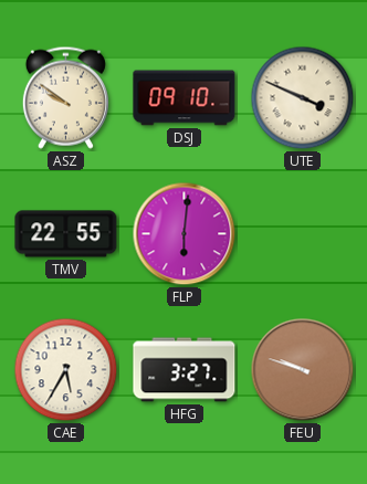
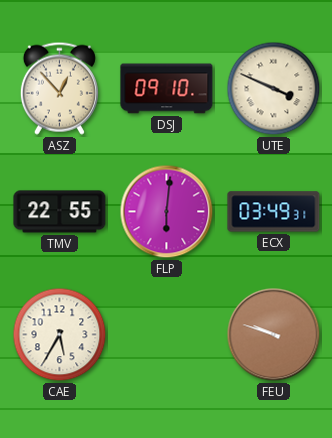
ASZ: 9:51 -> 12:53 (59, 88)
ECX: none -> 03:49 (274, 212)
HFG: 3:27 -> none (185, 370)
